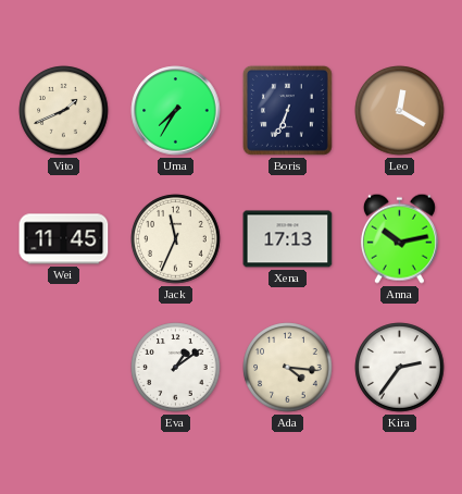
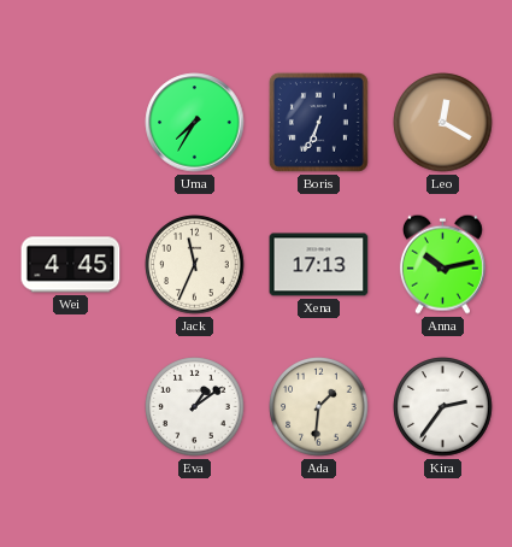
Vito: 1:41 -> none (64, 111)
Wei: 11:45 -> 4:45 (71, 265)
Ada: 4:16 -> 1:31 (319, 407)
